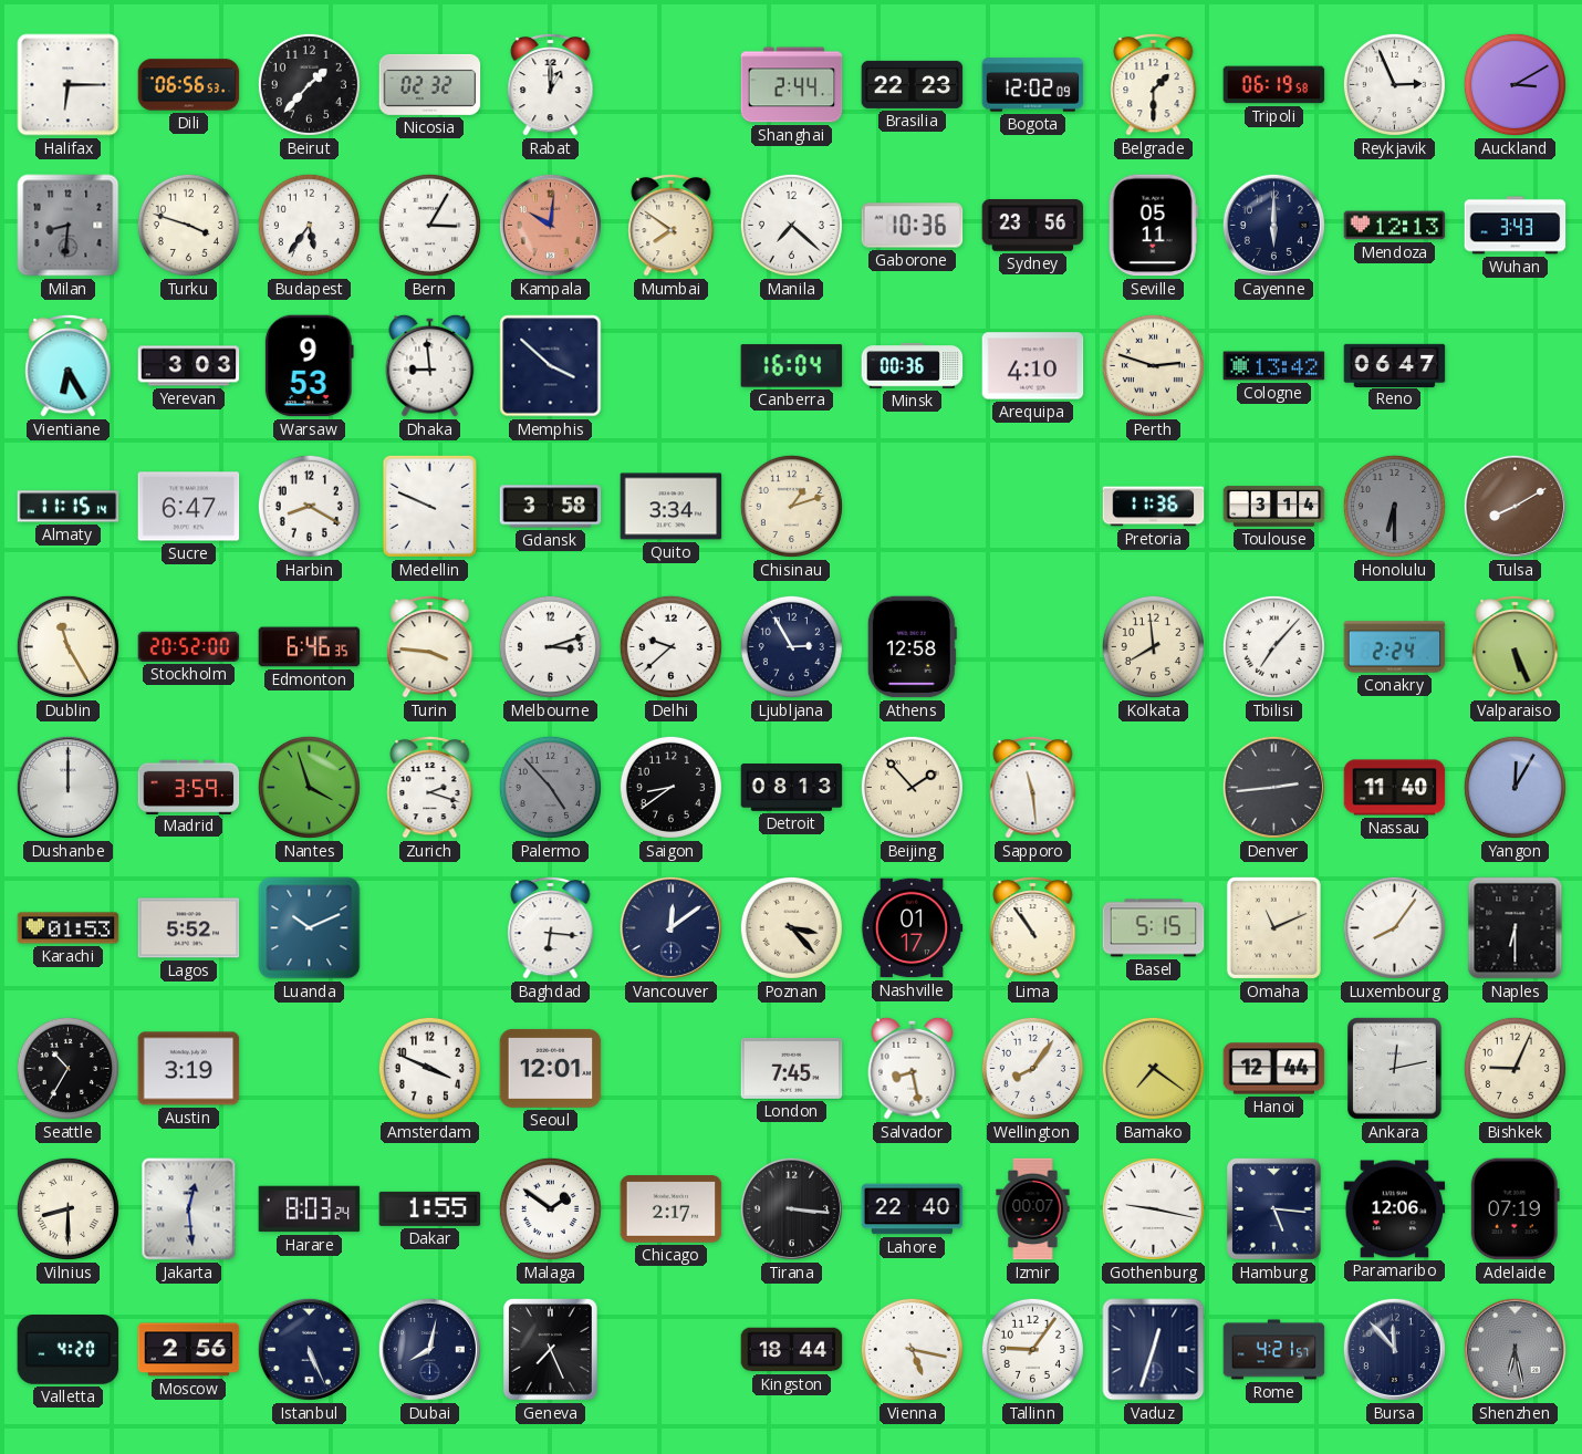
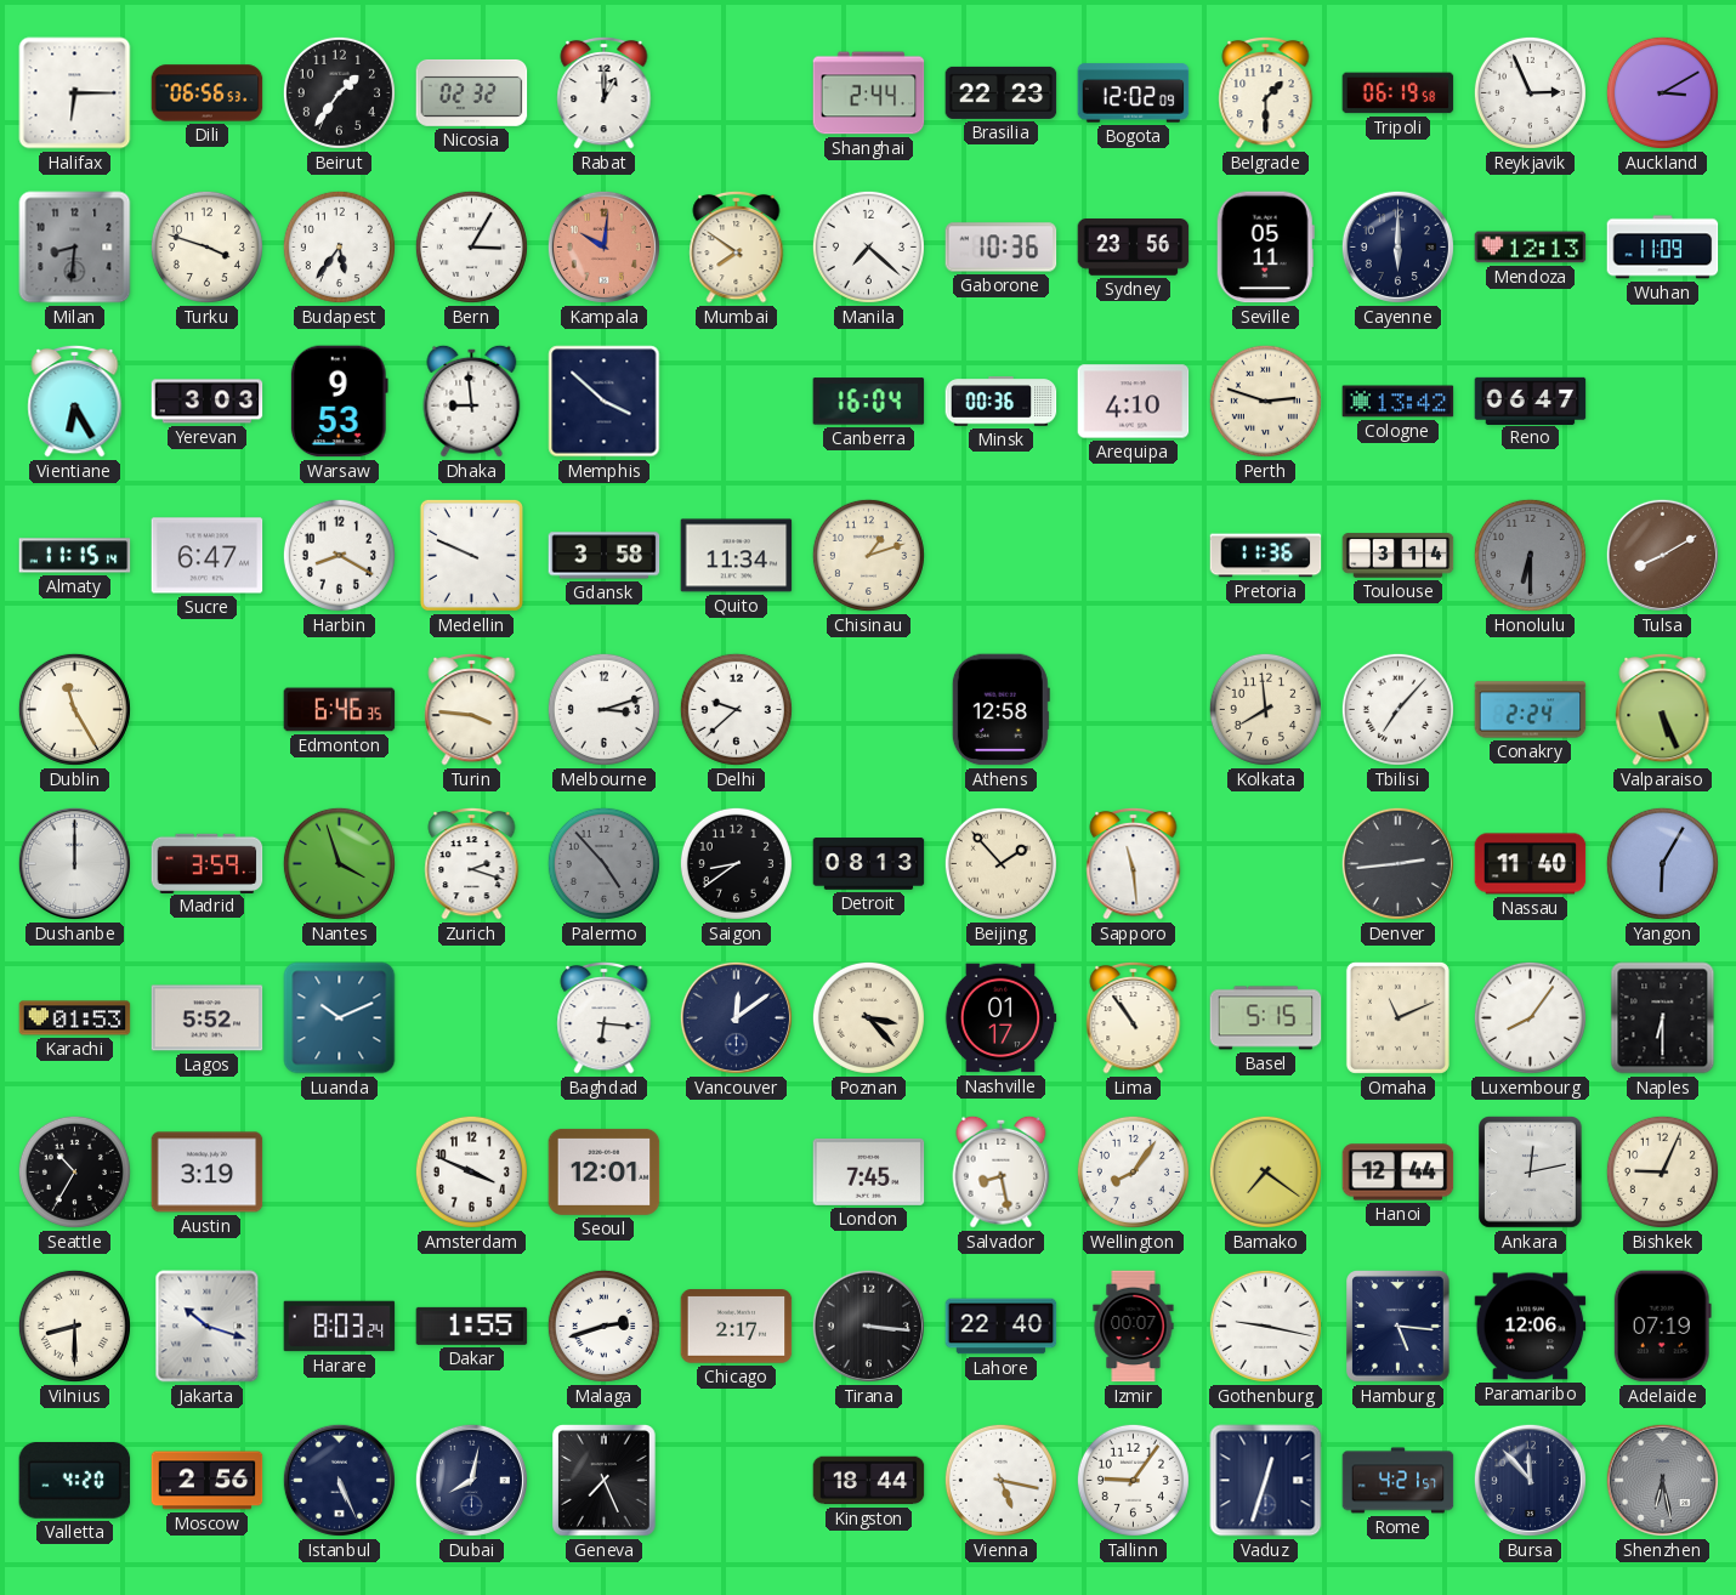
Beirut: 1:37 -> 1:36 (339, 92)
Wuhan: 3:43 -> 11:09 (1663, 248)
Quito: 3:34 -> 11:34 (737, 556)
Stockholm: 20:52 -> none (189, 646)
Ljubljana: 2:55 -> none (791, 646)
Yangon: 12:05 -> 6:05 (1662, 863)
Jakarta: 12:29 -> 10:18 (208, 1327)
Malaga: 1:51 -> 2:42 (603, 1326)
